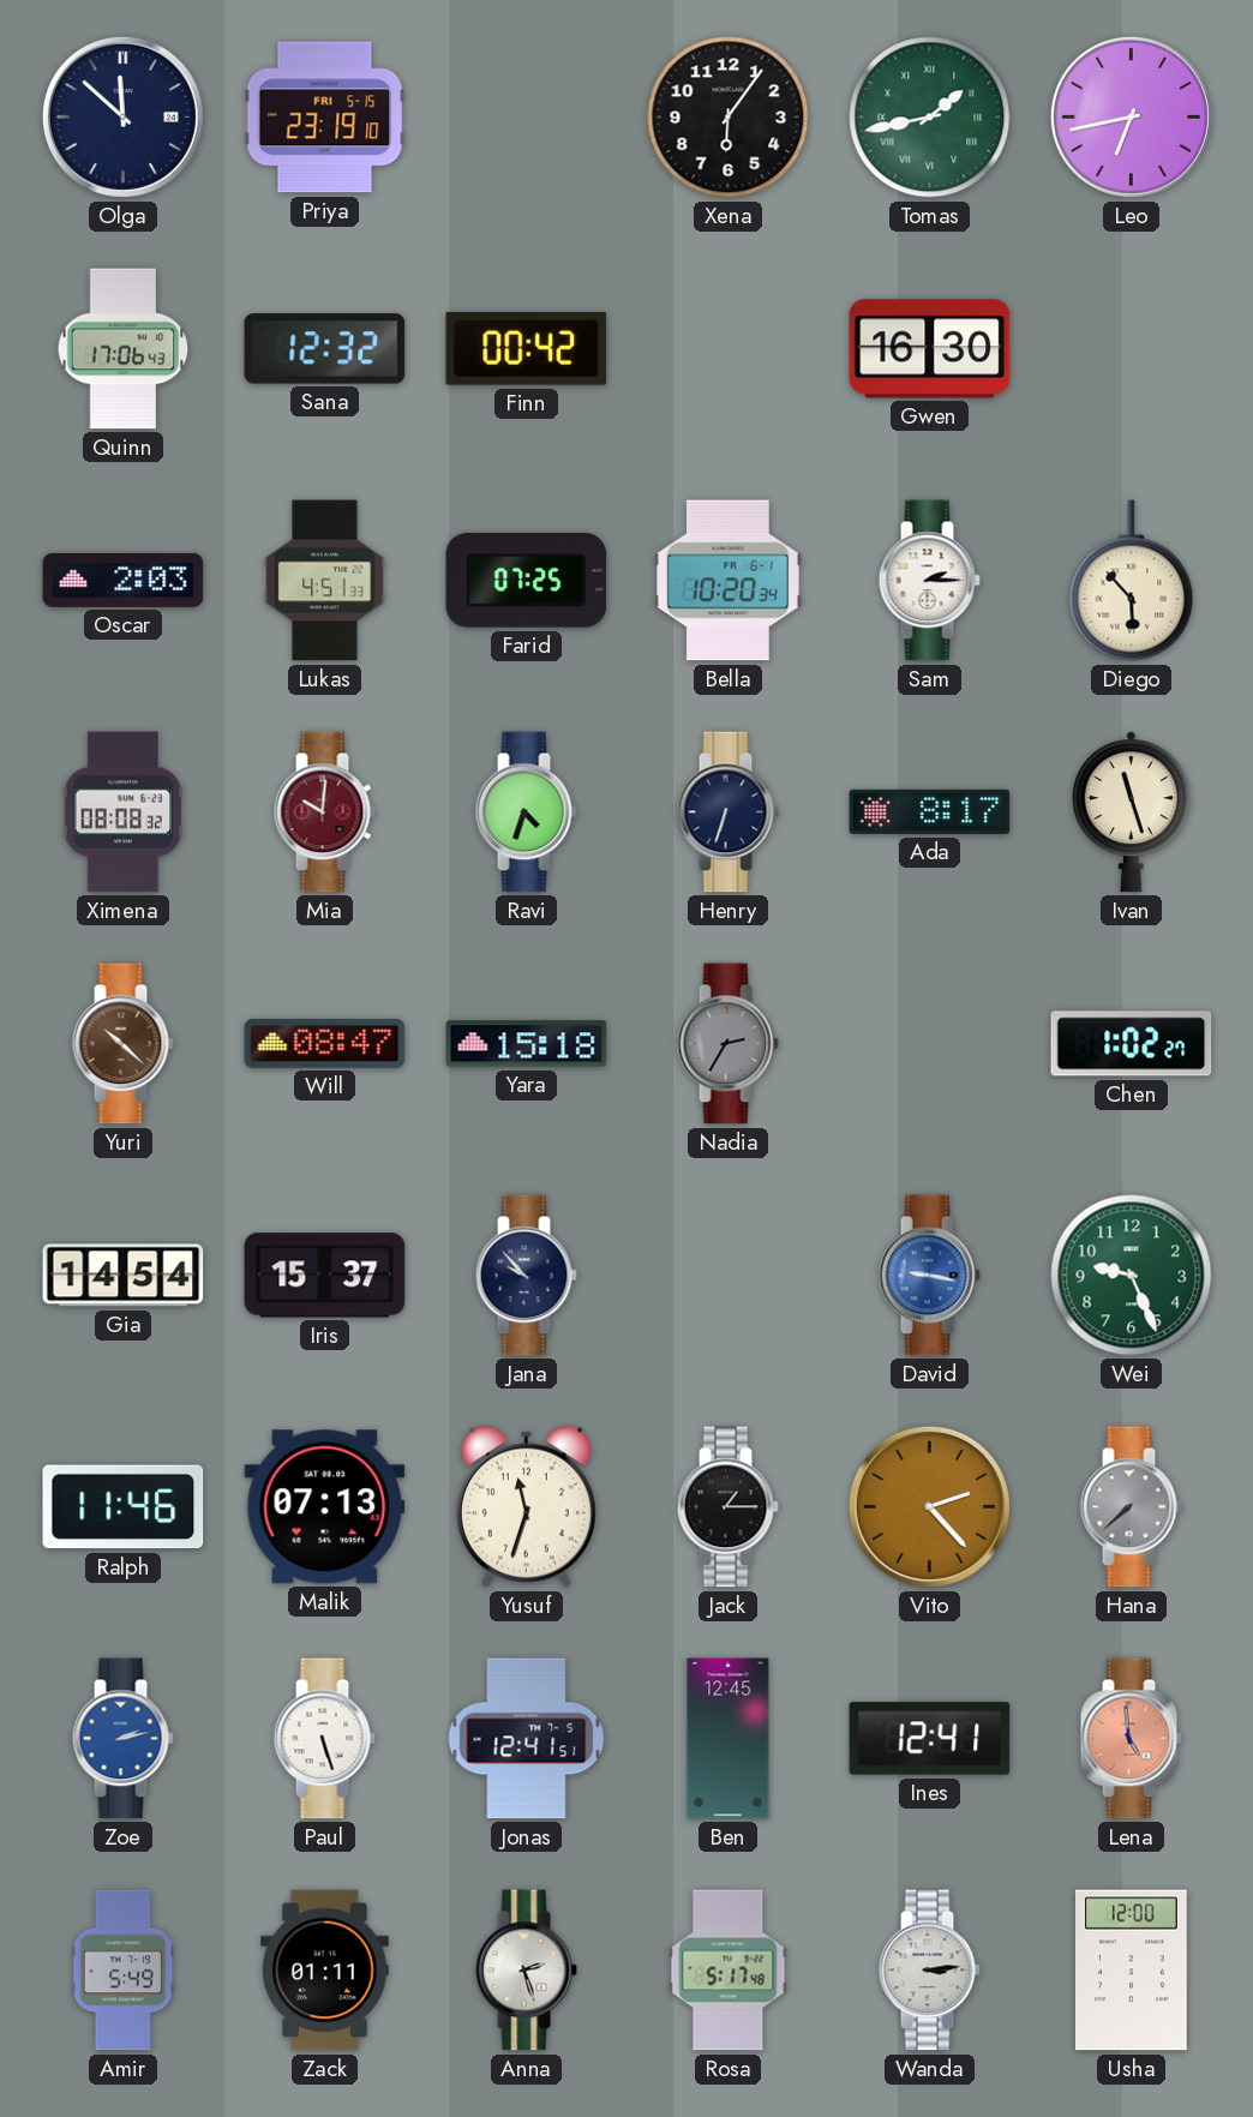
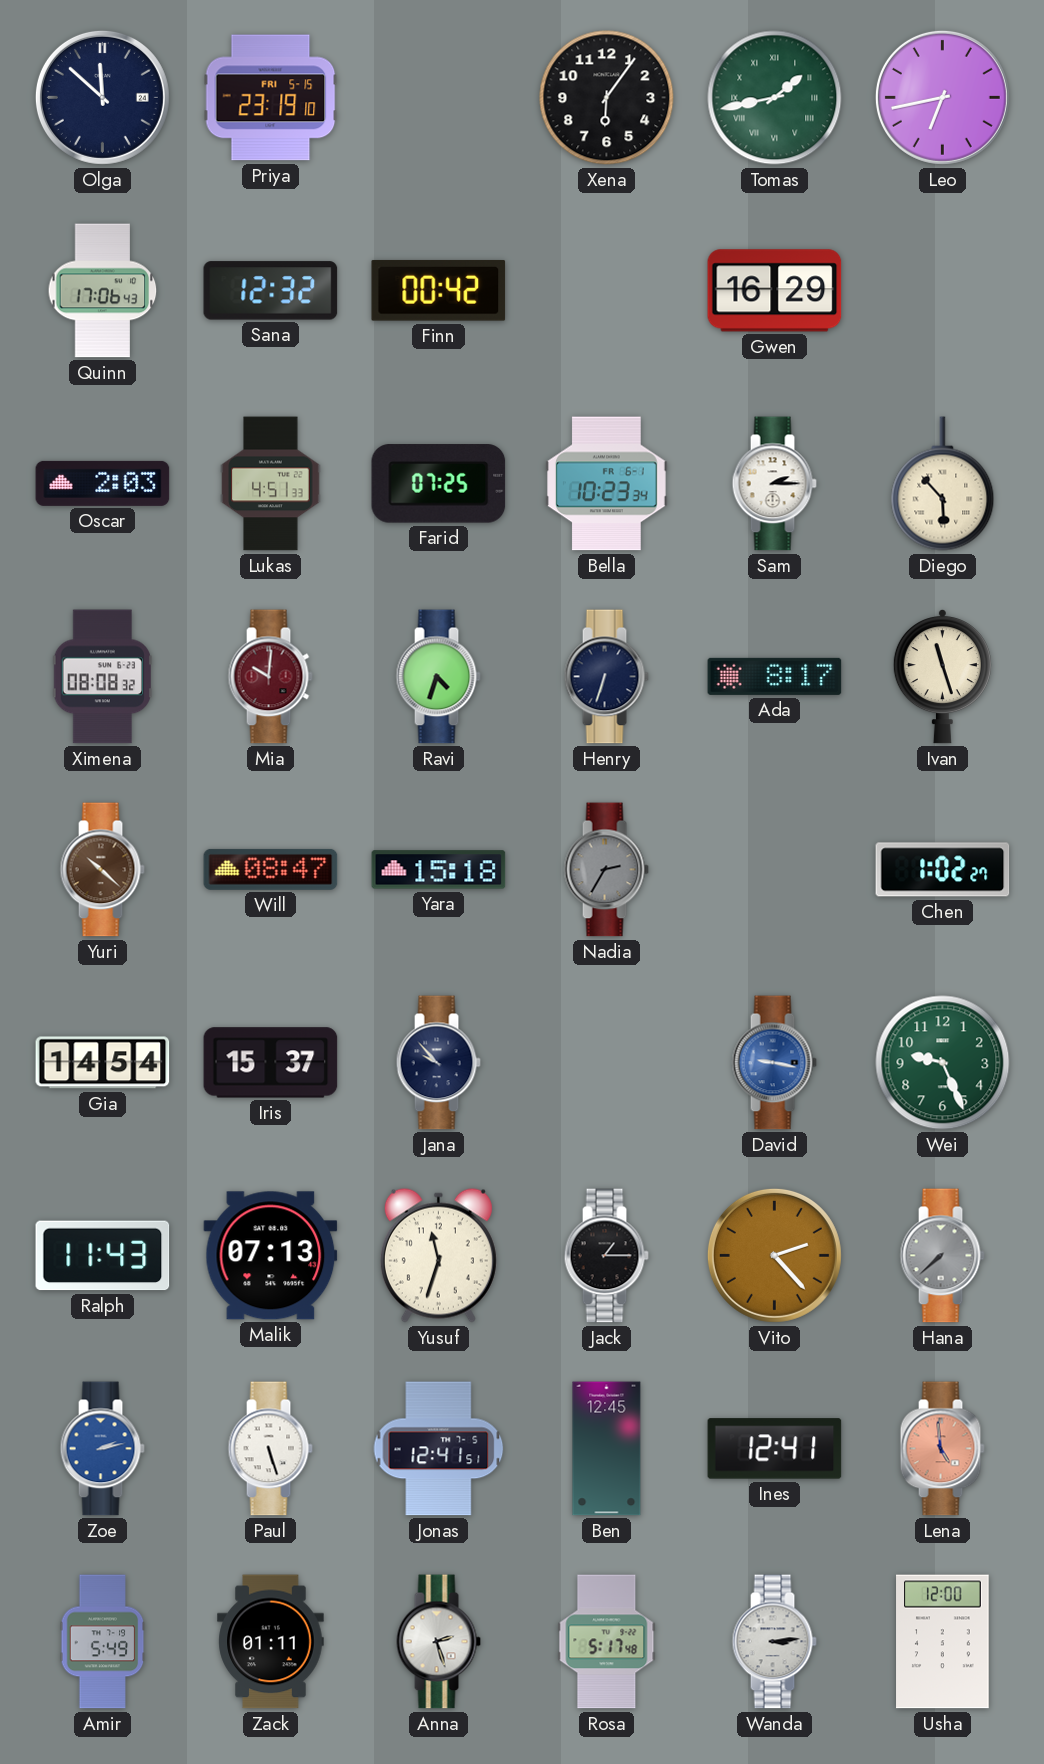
Gwen: 16:30 -> 16:29 (775, 291)
Bella: 10:20 -> 10:23 (607, 484)
Ralph: 11:46 -> 11:43 (103, 1256)
